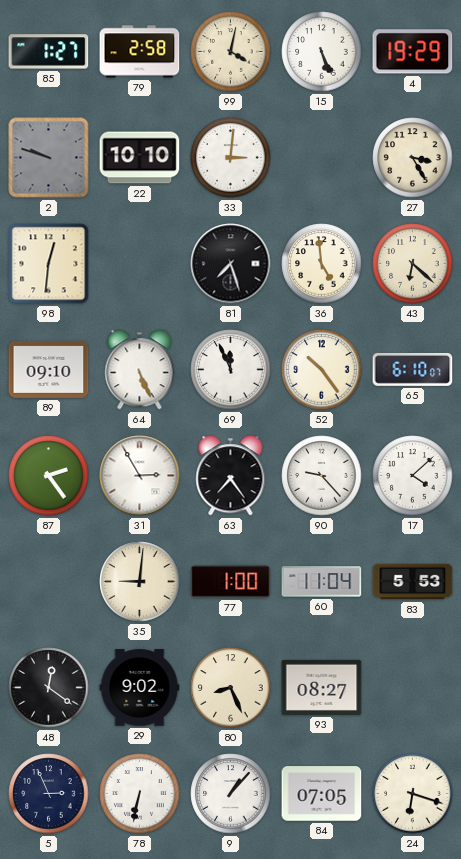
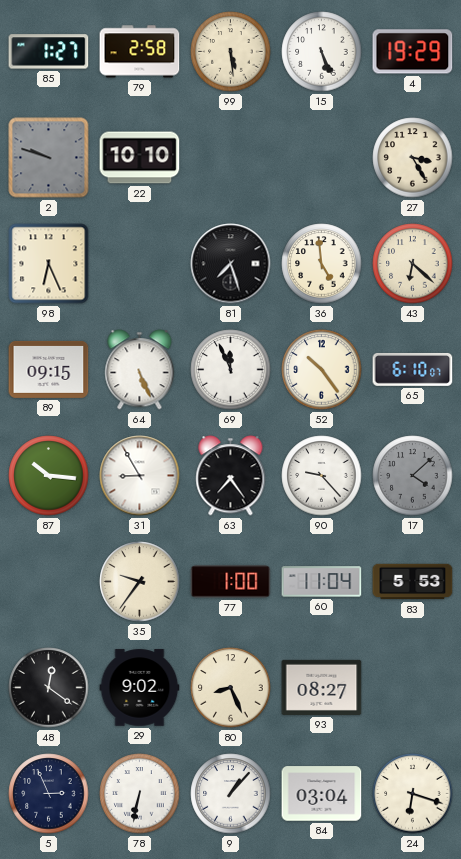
99: 4:02 -> 5:29 (231, 52)
33: 3:01 -> none (231, 158)
98: 12:31 -> 6:26 (49, 264)
89: 09:10 -> 09:15 (49, 369)
87: 2:24 -> 10:16 (49, 476)
31: 2:55 -> 8:55 (140, 476)
17 dial: white -> grey (413, 476)
35: 9:01 -> 9:36 (140, 582)
84: 07:05 -> 03:04 (322, 794)
